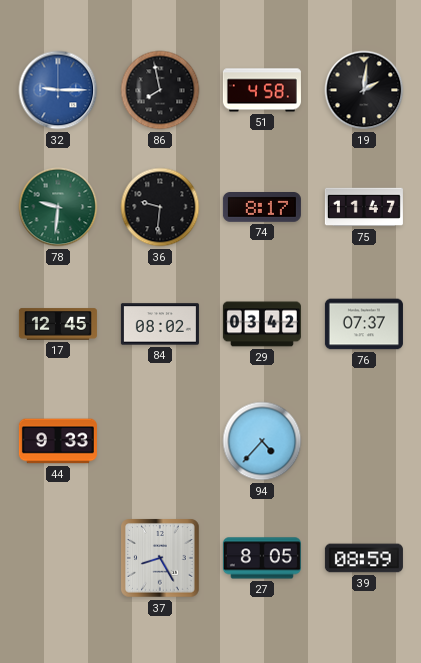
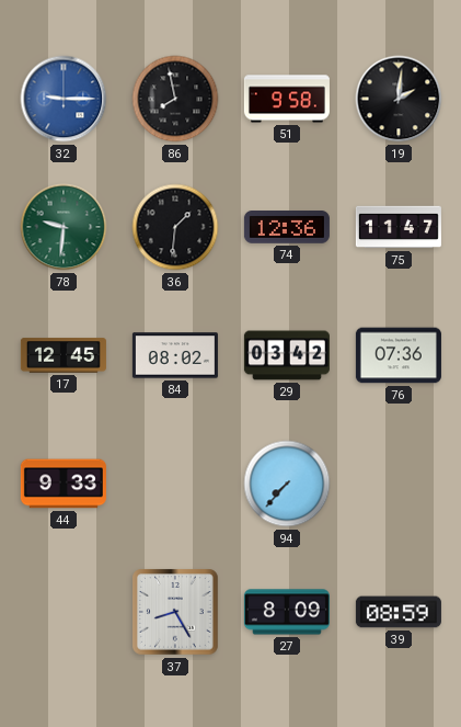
51: 4:58 -> 9:58 (287, 99)
36: 9:31 -> 1:31 (175, 227)
74: 8:17 -> 12:36 (287, 228)
76: 07:37 -> 07:36 (399, 355)
94: 4:37 -> 7:37 (287, 484)
27: 8:05 -> 8:09 (287, 612)
